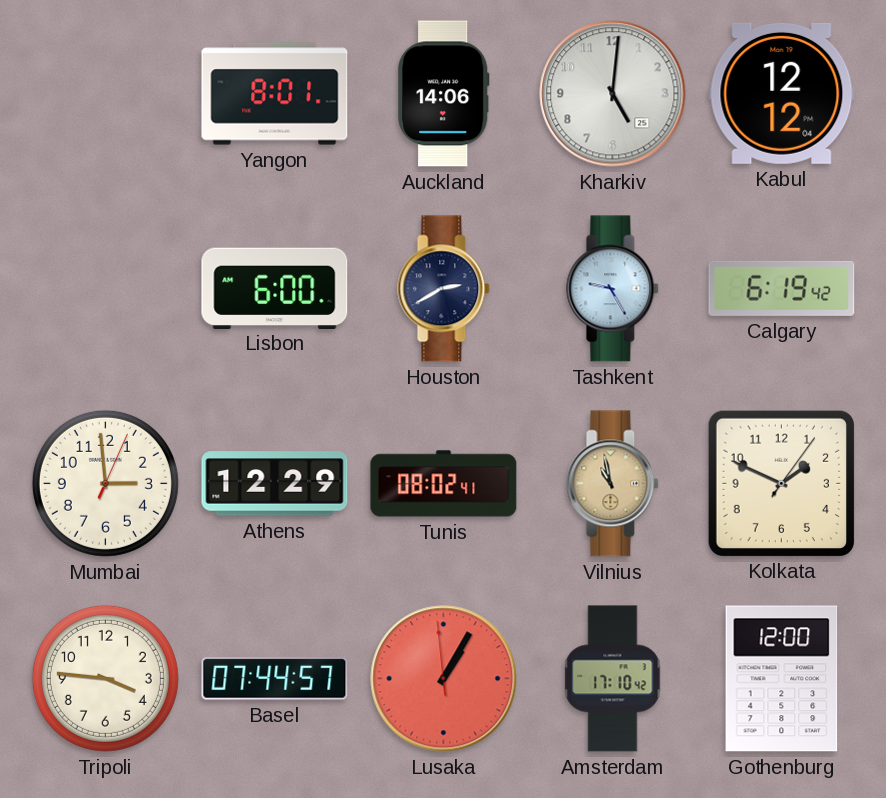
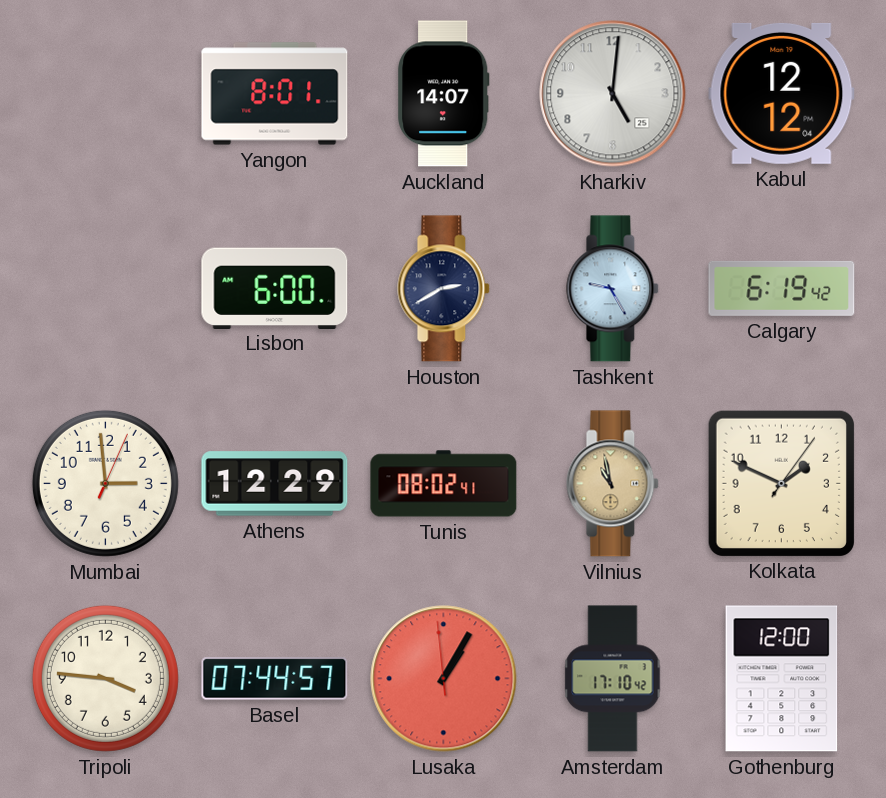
Auckland: 14:06 -> 14:07 (444, 94)
